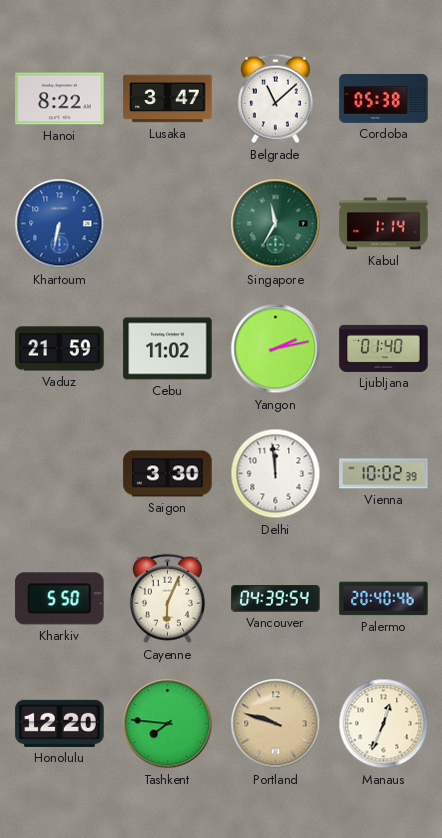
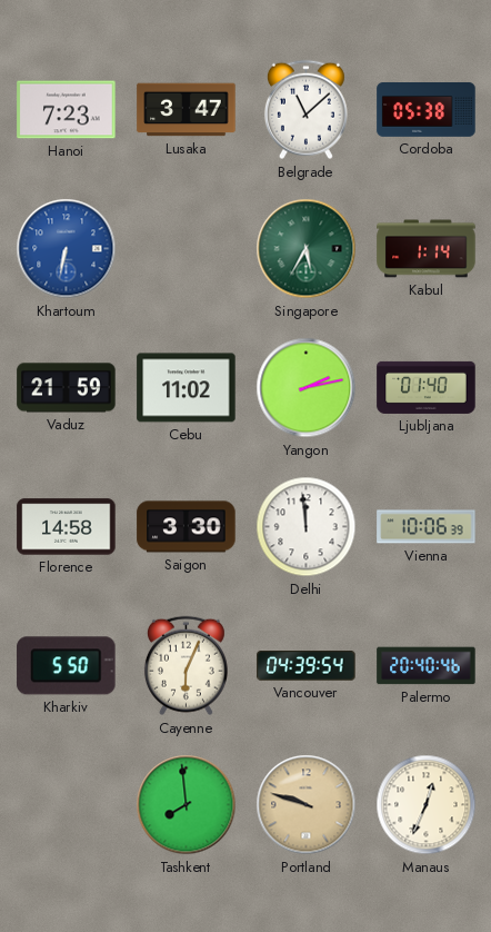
Hanoi: 8:22 -> 7:23 (67, 110)
Singapore: 11:35 -> 5:35 (307, 249)
Florence: none -> 14:58 (67, 527)
Vienna: 10:02 -> 10:06 (427, 527)
Honolulu: 12:20 -> none (60, 723)
Tashkent: 7:46 -> 7:59 (187, 805)
